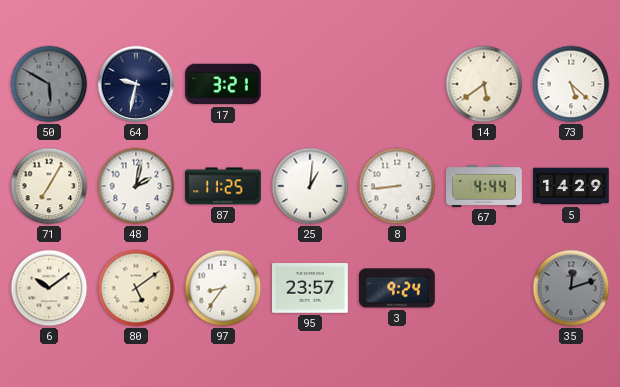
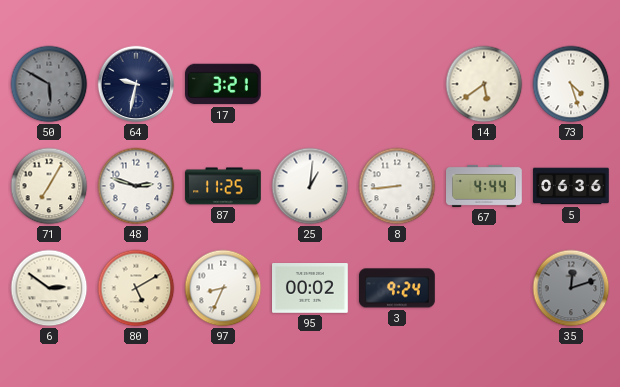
73: 5:22 -> 4:27 (571, 84)
48: 2:02 -> 2:48 (136, 186)
5: 14:29 -> 06:36 (571, 186)
6: 10:09 -> 2:51 (49, 288)
80: 5:09 -> 5:10 (136, 288)
97: 8:36 -> 8:34 (223, 288)
95: 23:57 -> 00:02 (311, 289)
